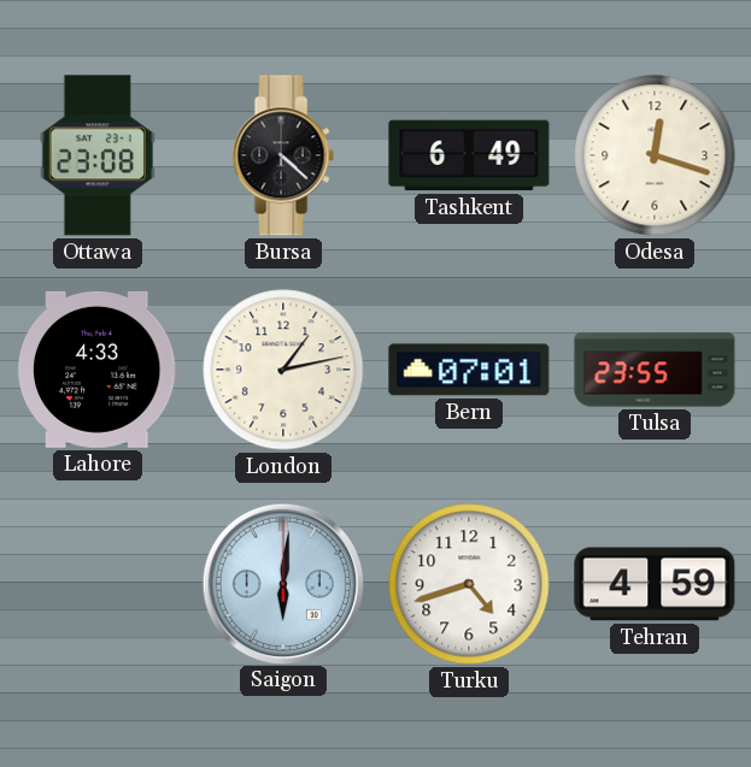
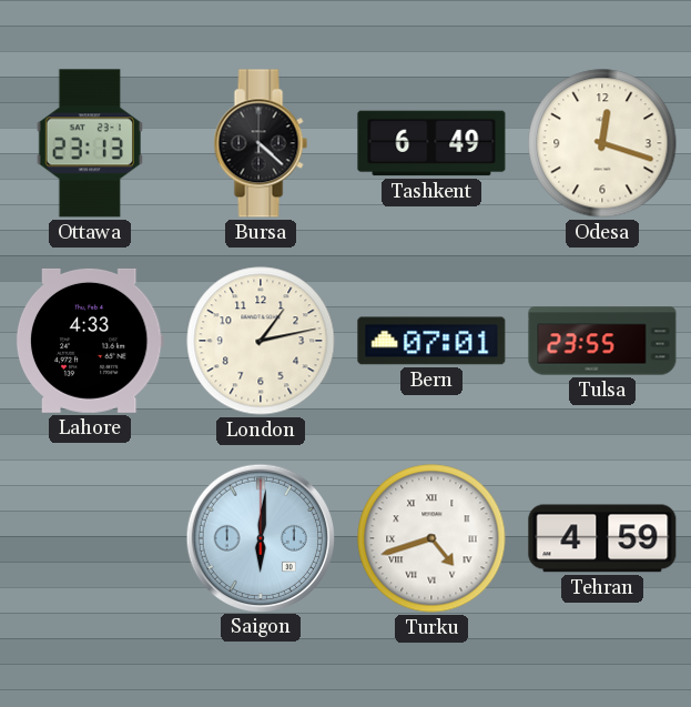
Ottawa: 23:08 -> 23:13 (90, 143)
Turku numerals: Arabic -> Roman (431, 538)
